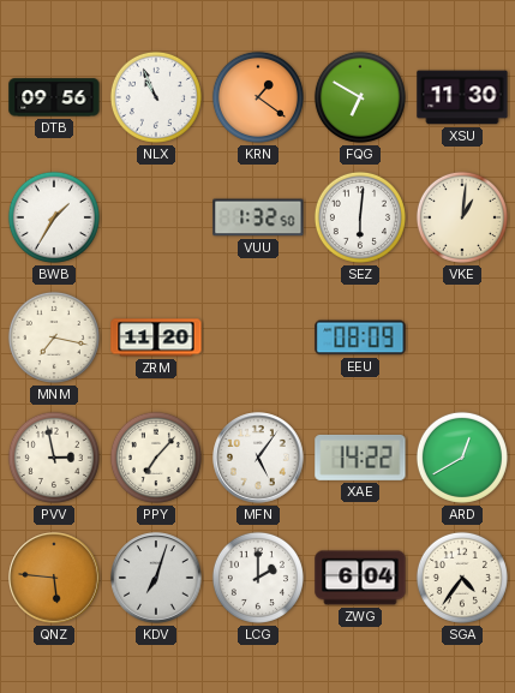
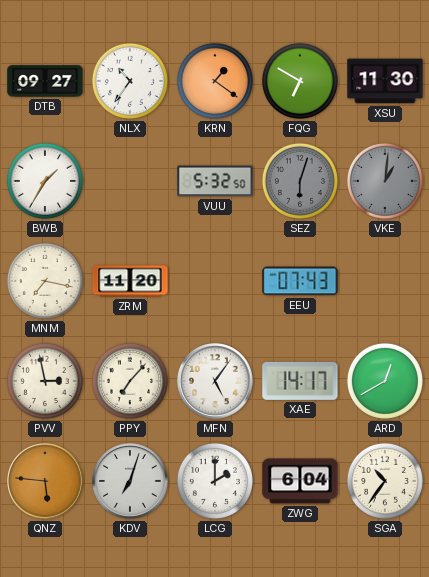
DTB: 09:56 -> 09:27 (45, 81)
NLX: 10:56 -> 10:36 (130, 81)
VUU: 1:32 -> 5:32 (215, 181)
SEZ: 6:01 -> 6:03 (300, 181)
SEZ dial: white -> grey (300, 181)
VKE dial: cream -> grey (385, 181)
EEU: 08:09 -> 07:43 (300, 281)
XAE: 14:22 -> 14:17 (300, 381)
SGA: 4:36 -> 10:36 (385, 481)
